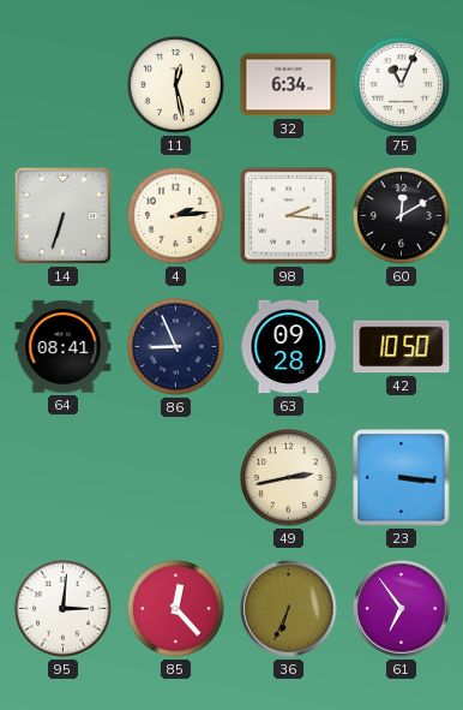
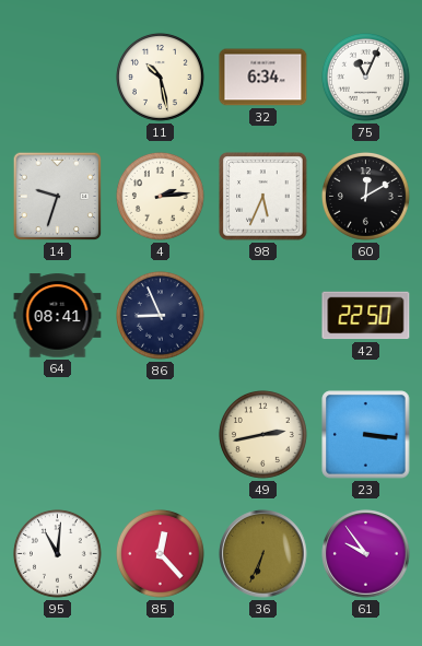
11: 12:28 -> 10:28 (161, 78)
14: 6:33 -> 9:33 (58, 197)
98: 2:16 -> 5:34 (263, 197)
63: 09:28 -> none (289, 347)
42: 10:50 -> 22:50 (366, 316)
95: 3:01 -> 11:01 (58, 554)
61: 6:54 -> 9:54 (366, 554)
